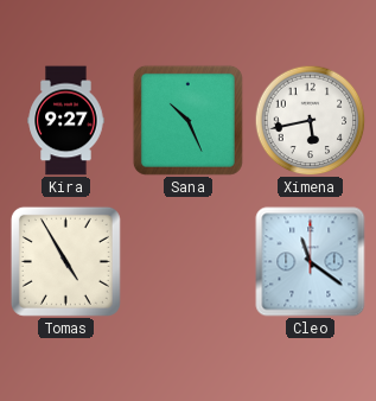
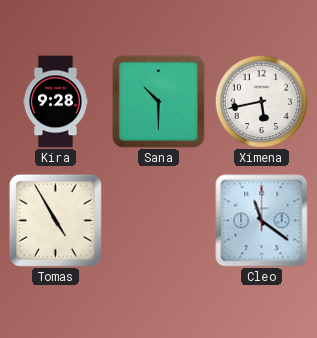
Kira: 9:27 -> 9:28 (56, 102)
Sana: 10:26 -> 10:30 (158, 101)
